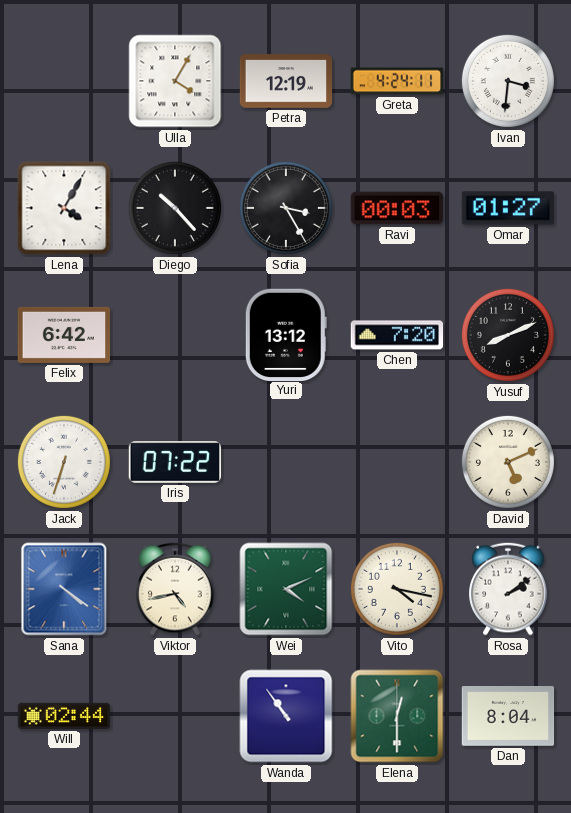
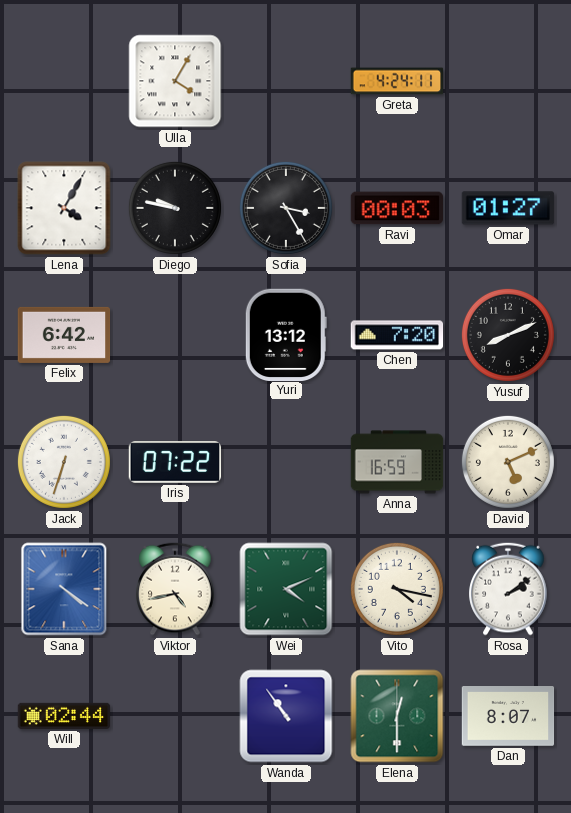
Petra: 12:19 -> none (286, 81)
Ivan: 3:31 -> none (508, 81)
Diego: 10:23 -> 9:47 (175, 208)
Anna: none -> 16:59 (397, 462)
Dan: 8:04 -> 8:07 (508, 717)
